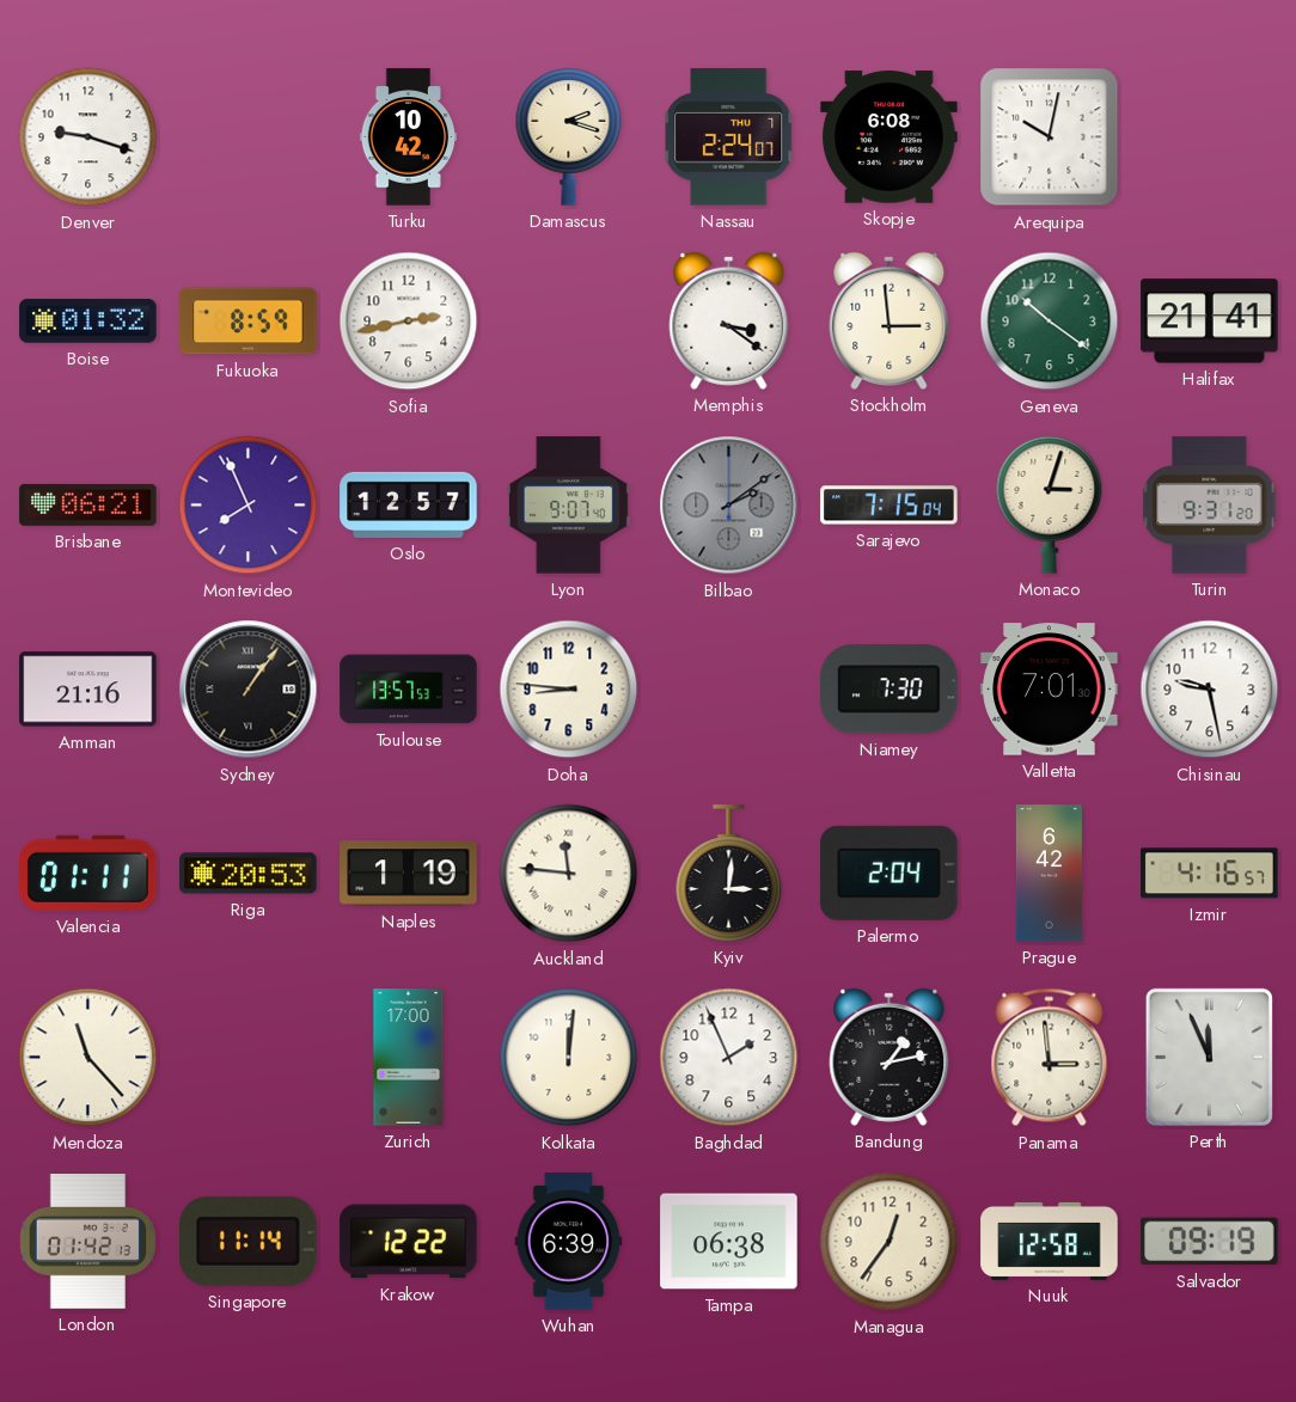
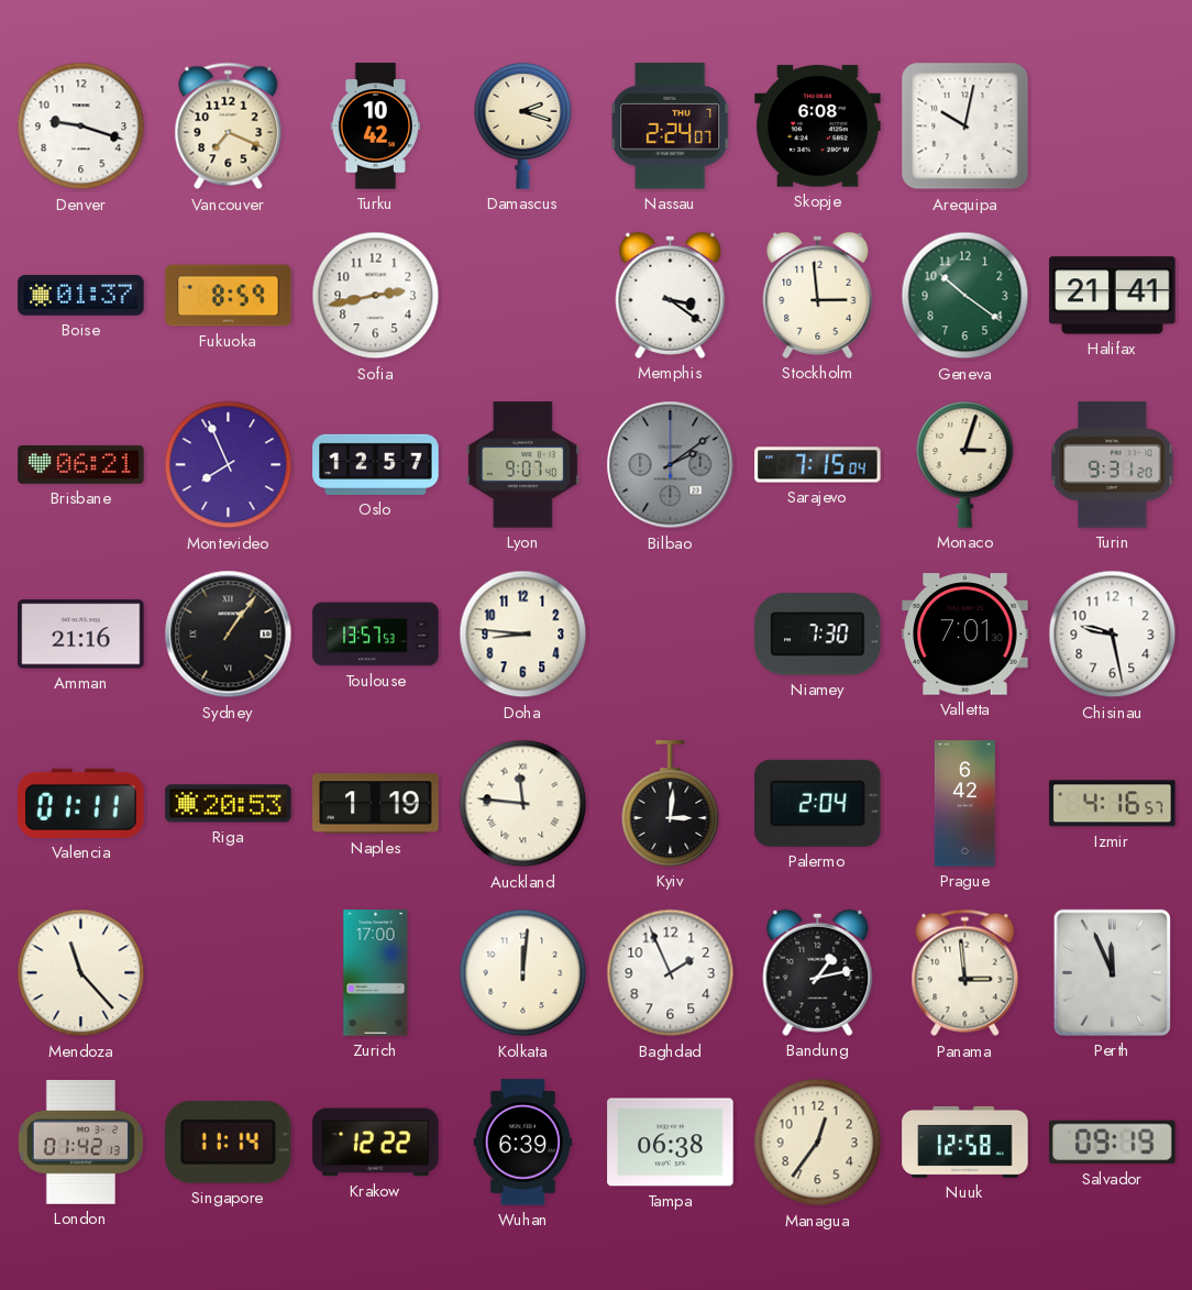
Vancouver: none -> 7:19 (229, 126)
Boise: 01:32 -> 01:37 (81, 296)
